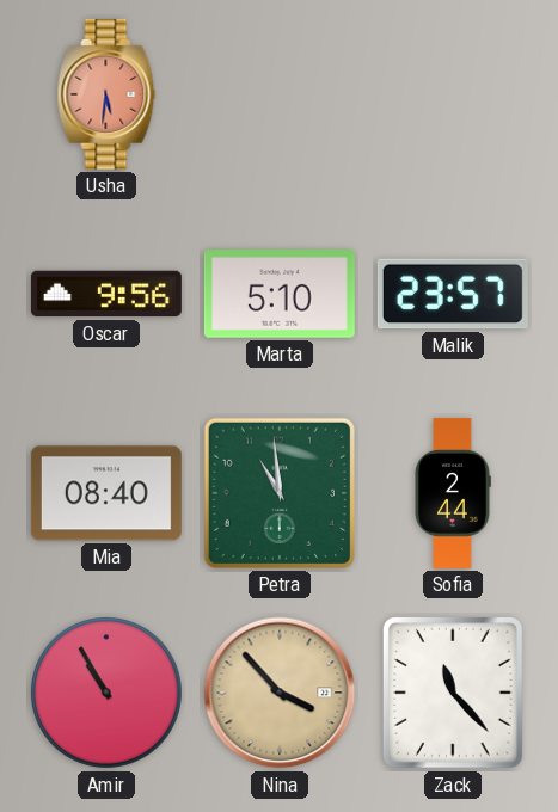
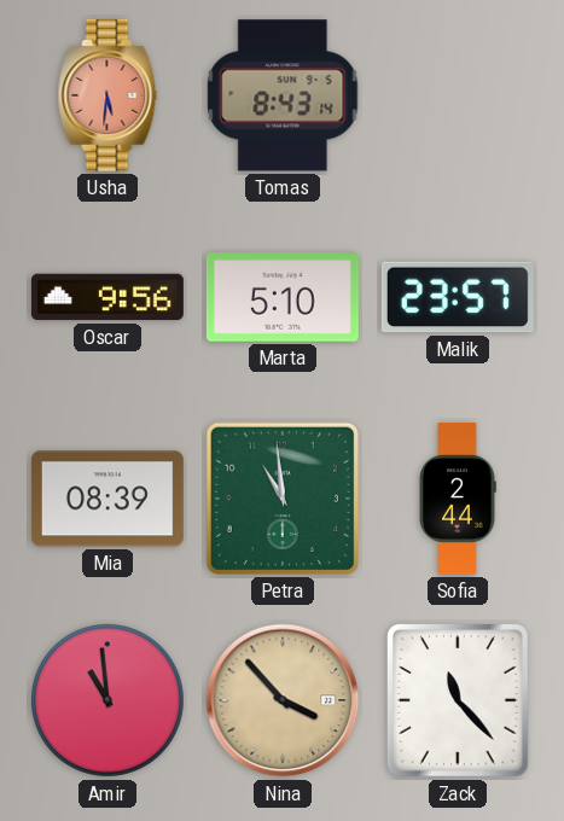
Tomas: none -> 8:43 (283, 95)
Mia: 08:40 -> 08:39 (107, 499)
Amir: 10:55 -> 10:59 (109, 701)
